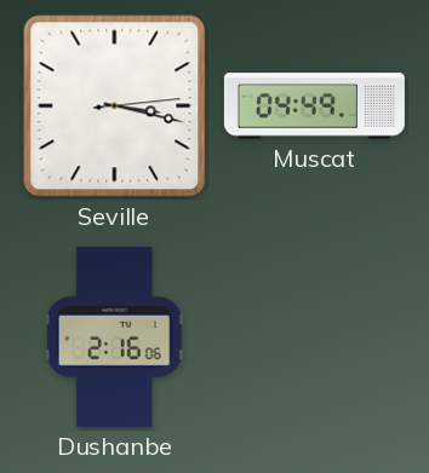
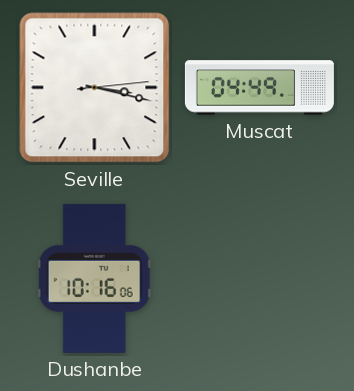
Dushanbe: 2:16 -> 10:16 (94, 278)
